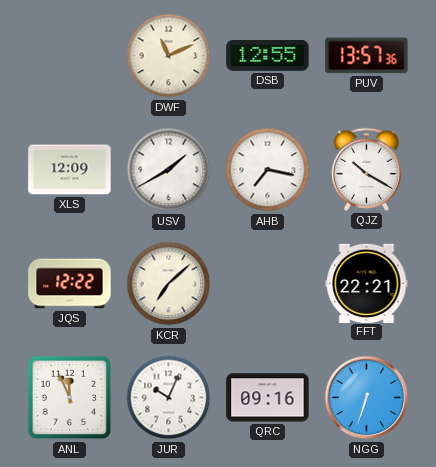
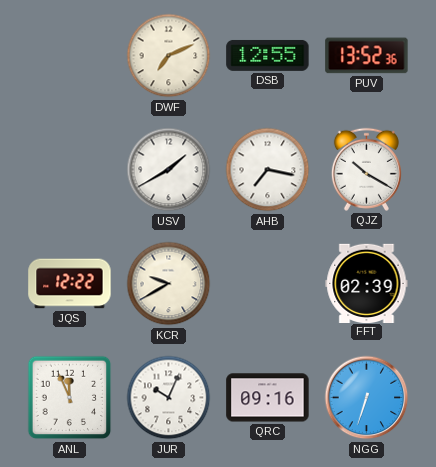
DWF: 11:11 -> 7:11 (169, 56)
PUV: 13:57 -> 13:52 (367, 56)
XLS: 12:09 -> none (70, 170)
KCR: 7:08 -> 9:40 (169, 284)
FFT: 22:21 -> 02:39 (367, 283)
